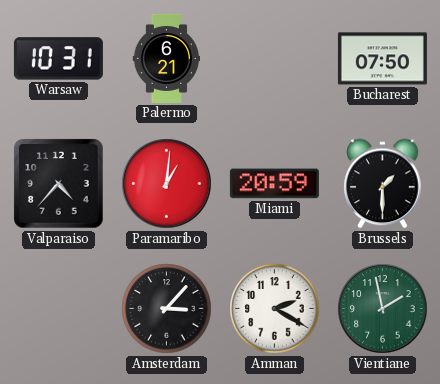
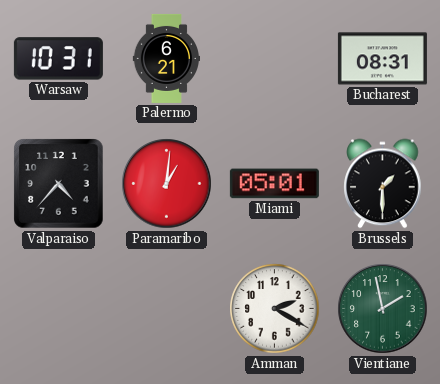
Bucharest: 07:50 -> 08:31 (382, 59)
Miami: 20:59 -> 05:01 (274, 184)
Amsterdam: 3:07 -> none (167, 309)
